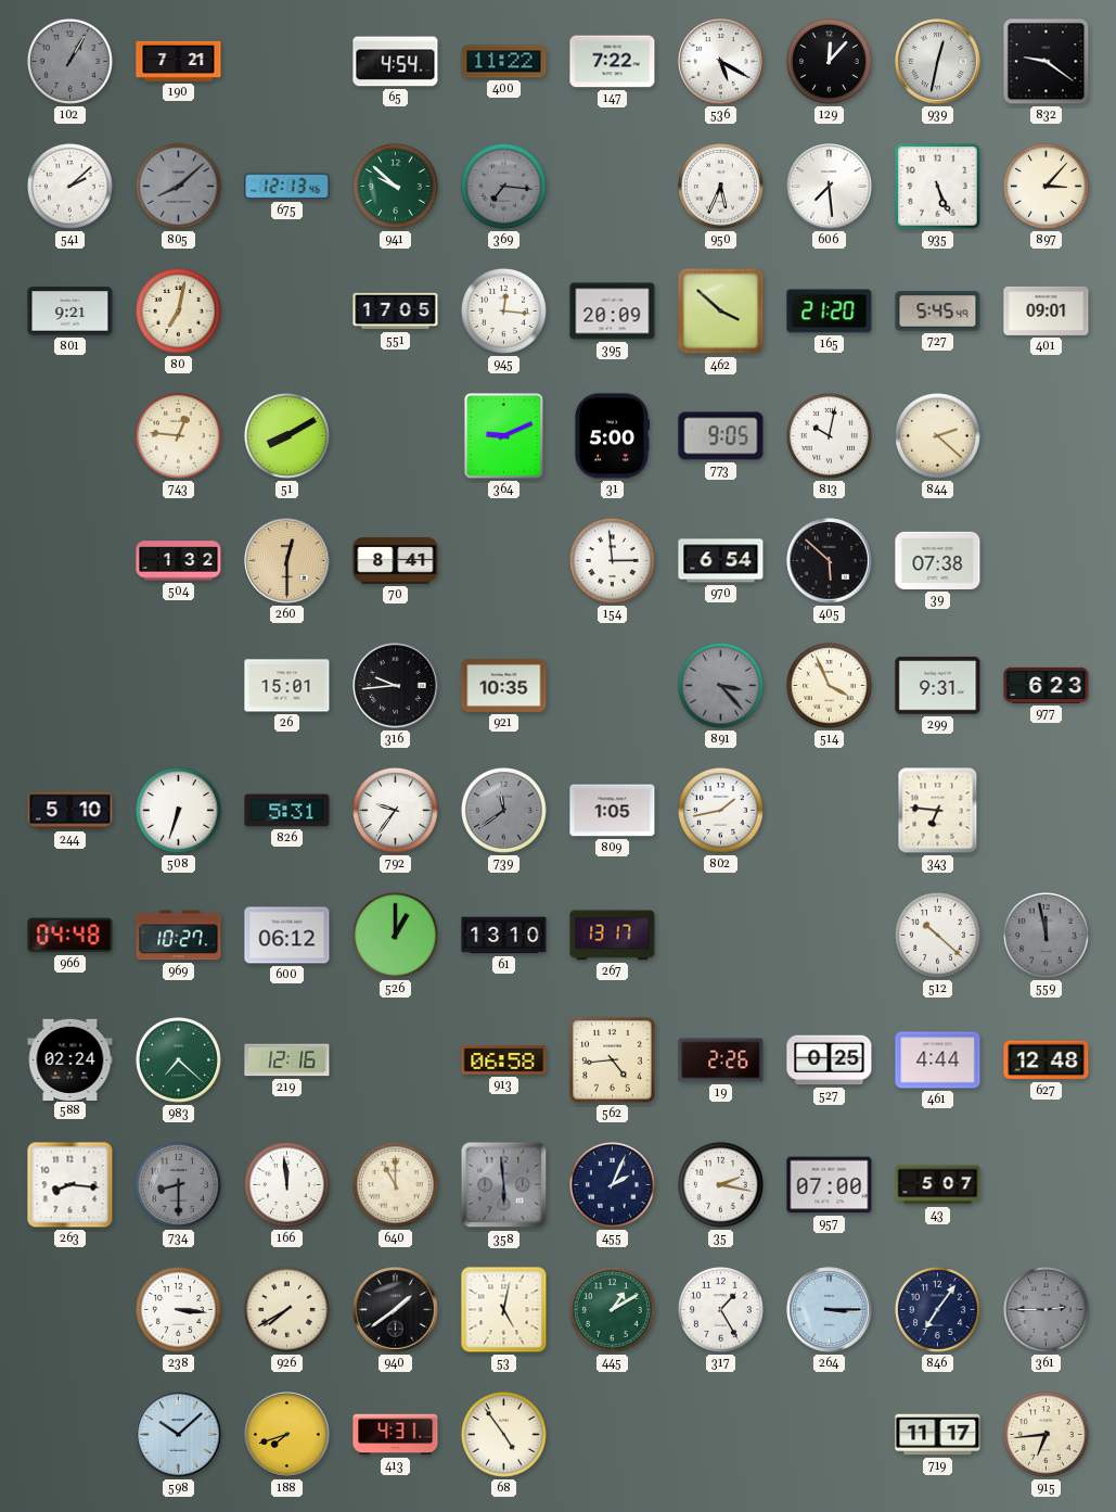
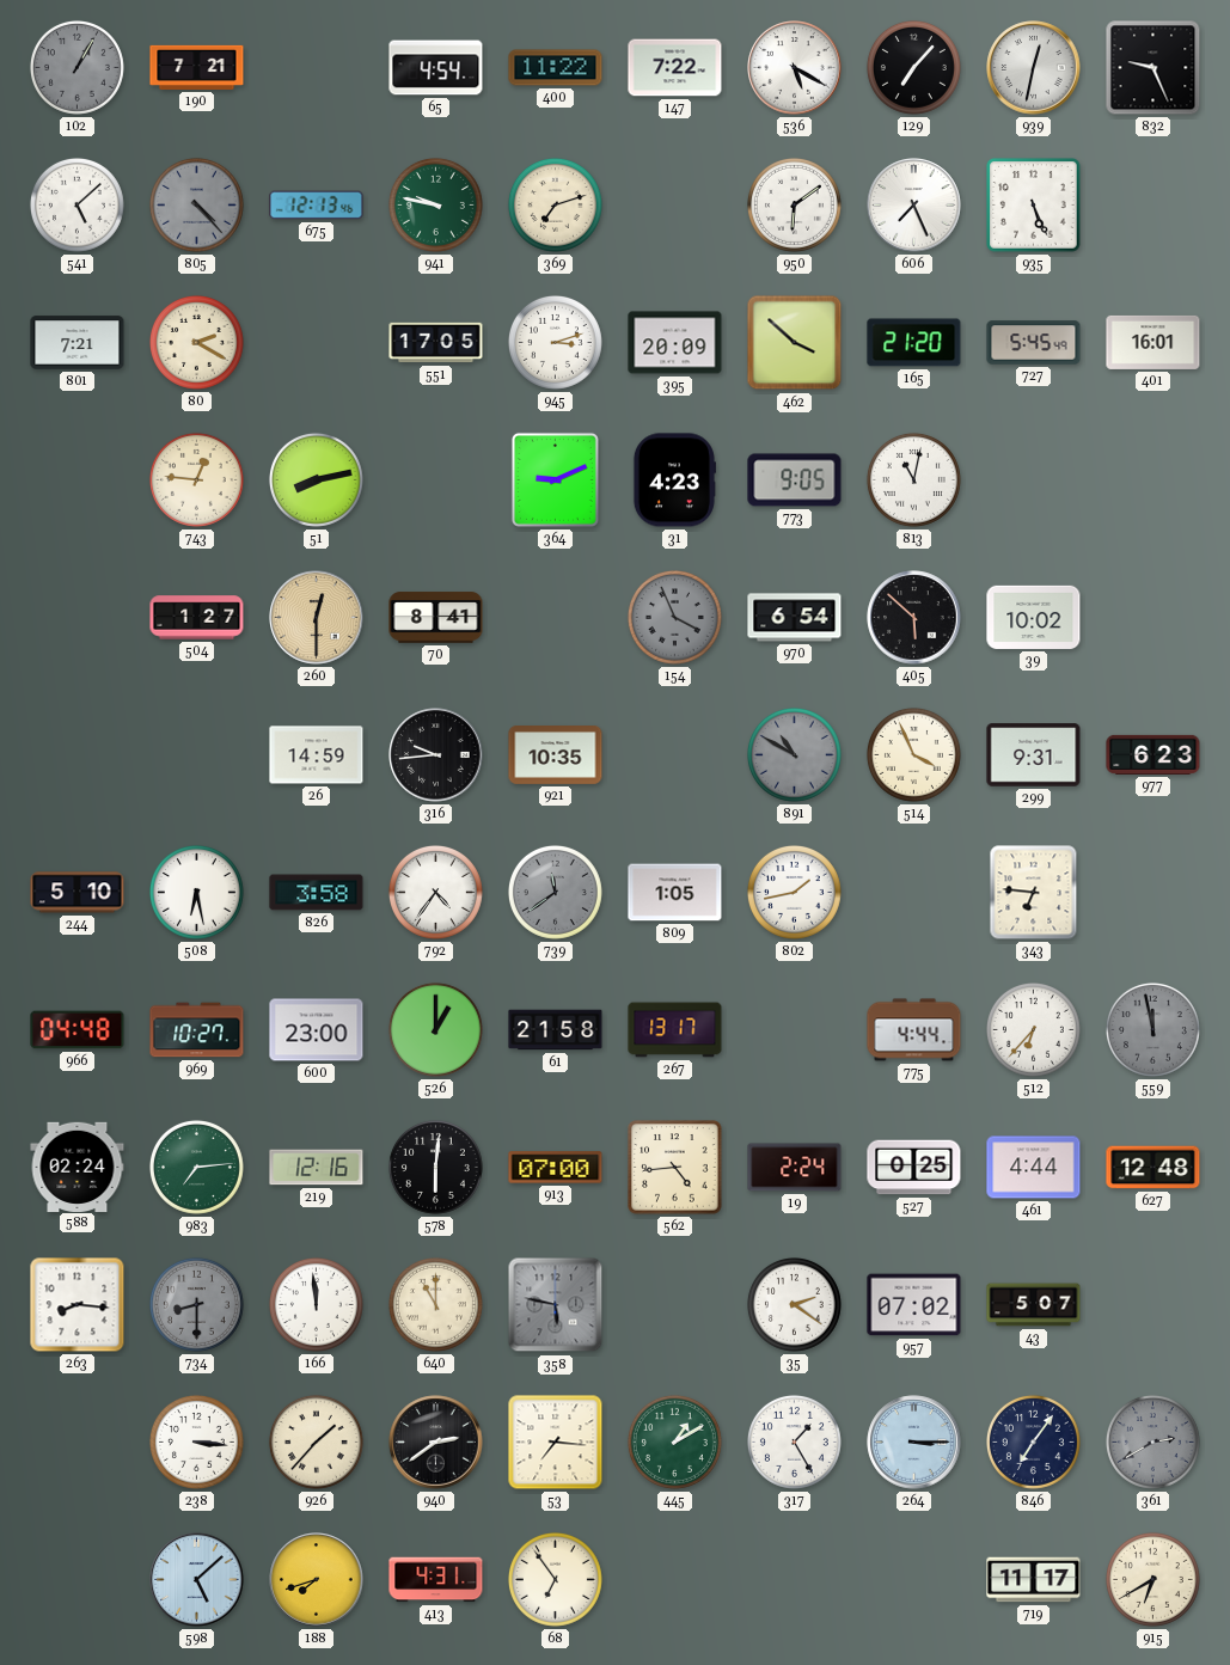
129: 12:07 -> 7:07 (913, 67)
832: 9:21 -> 9:26 (1153, 68)
541: 2:08 -> 5:08 (77, 204)
805: 8:08 -> 4:23 (196, 204)
941: 9:52 -> 9:47 (435, 204)
369: 7:16 -> 7:12 (555, 204)
369 dial: grey -> cream (555, 204)
950: 5:34 -> 6:09 (794, 204)
606: 7:29 -> 7:26 (914, 206)
897: 3:07 -> none (1046, 186)
801: 9:21 -> 7:21 (78, 343)
80: 7:02 -> 2:20 (196, 342)
945: 12:16 -> 3:12 (555, 342)
401: 09:01 -> 16:01 (1153, 342)
51: 8:10 -> 8:13 (316, 479)
31: 5:00 -> 4:23 (674, 480)
813: 10:02 -> 11:02 (913, 479)
844: 2:22 -> none (937, 435)
504: 1:32 -> 1:27 (197, 618)
154: 2:59 -> 3:56 (674, 617)
154 dial: white -> grey (674, 617)
39: 07:38 -> 10:02 (1034, 617)
26: 15:01 -> 14:59 (317, 755)
891: 3:23 -> 10:50 (794, 754)
508: 6:33 -> 6:28 (196, 892)
826: 5:31 -> 3:58 (317, 893)
792: 9:36 -> 4:36 (435, 892)
600: 06:12 -> 23:00 (317, 1030)
61: 13:10 -> 21:58 (556, 1030)
775: none -> 4:44 (914, 1030)
512: 10:22 -> 6:37 (1033, 1029)
983: 7:22 -> 7:14 (196, 1167)
578: none -> 6:01 (435, 1167)
913: 06:58 -> 07:00 (556, 1168)
19: 2:26 -> 2:24 (795, 1168)
358: 5:59 -> 5:47 (556, 1305)
455: 2:04 -> none (612, 1184)
35: 2:17 -> 2:21 (794, 1304)
957: 07:00 -> 07:02 (914, 1305)
926: 7:40 -> 1:37 (316, 1441)
940: 1:39 -> 2:39 (436, 1443)
53: 5:02 -> 7:16 (556, 1443)
361: 2:45 -> 2:40 (1152, 1441)
598: 10:08 -> 5:08 (197, 1580)
68: 4:54 -> 6:54 (555, 1579)
915: 6:44 -> 6:40 (1152, 1579)
